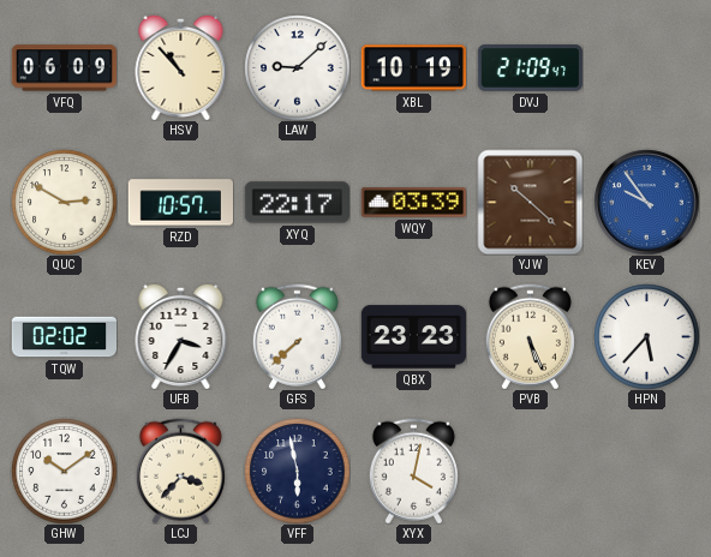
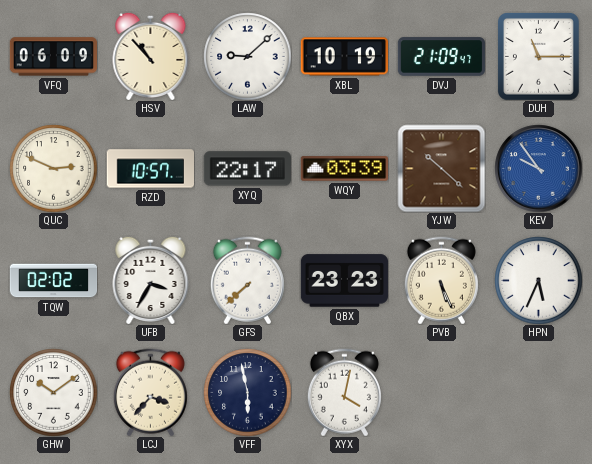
DUH: none -> 11:15 (538, 56)
QUC: 2:50 -> 2:49 (53, 168)
HPN: 5:37 -> 5:34 (538, 280)
